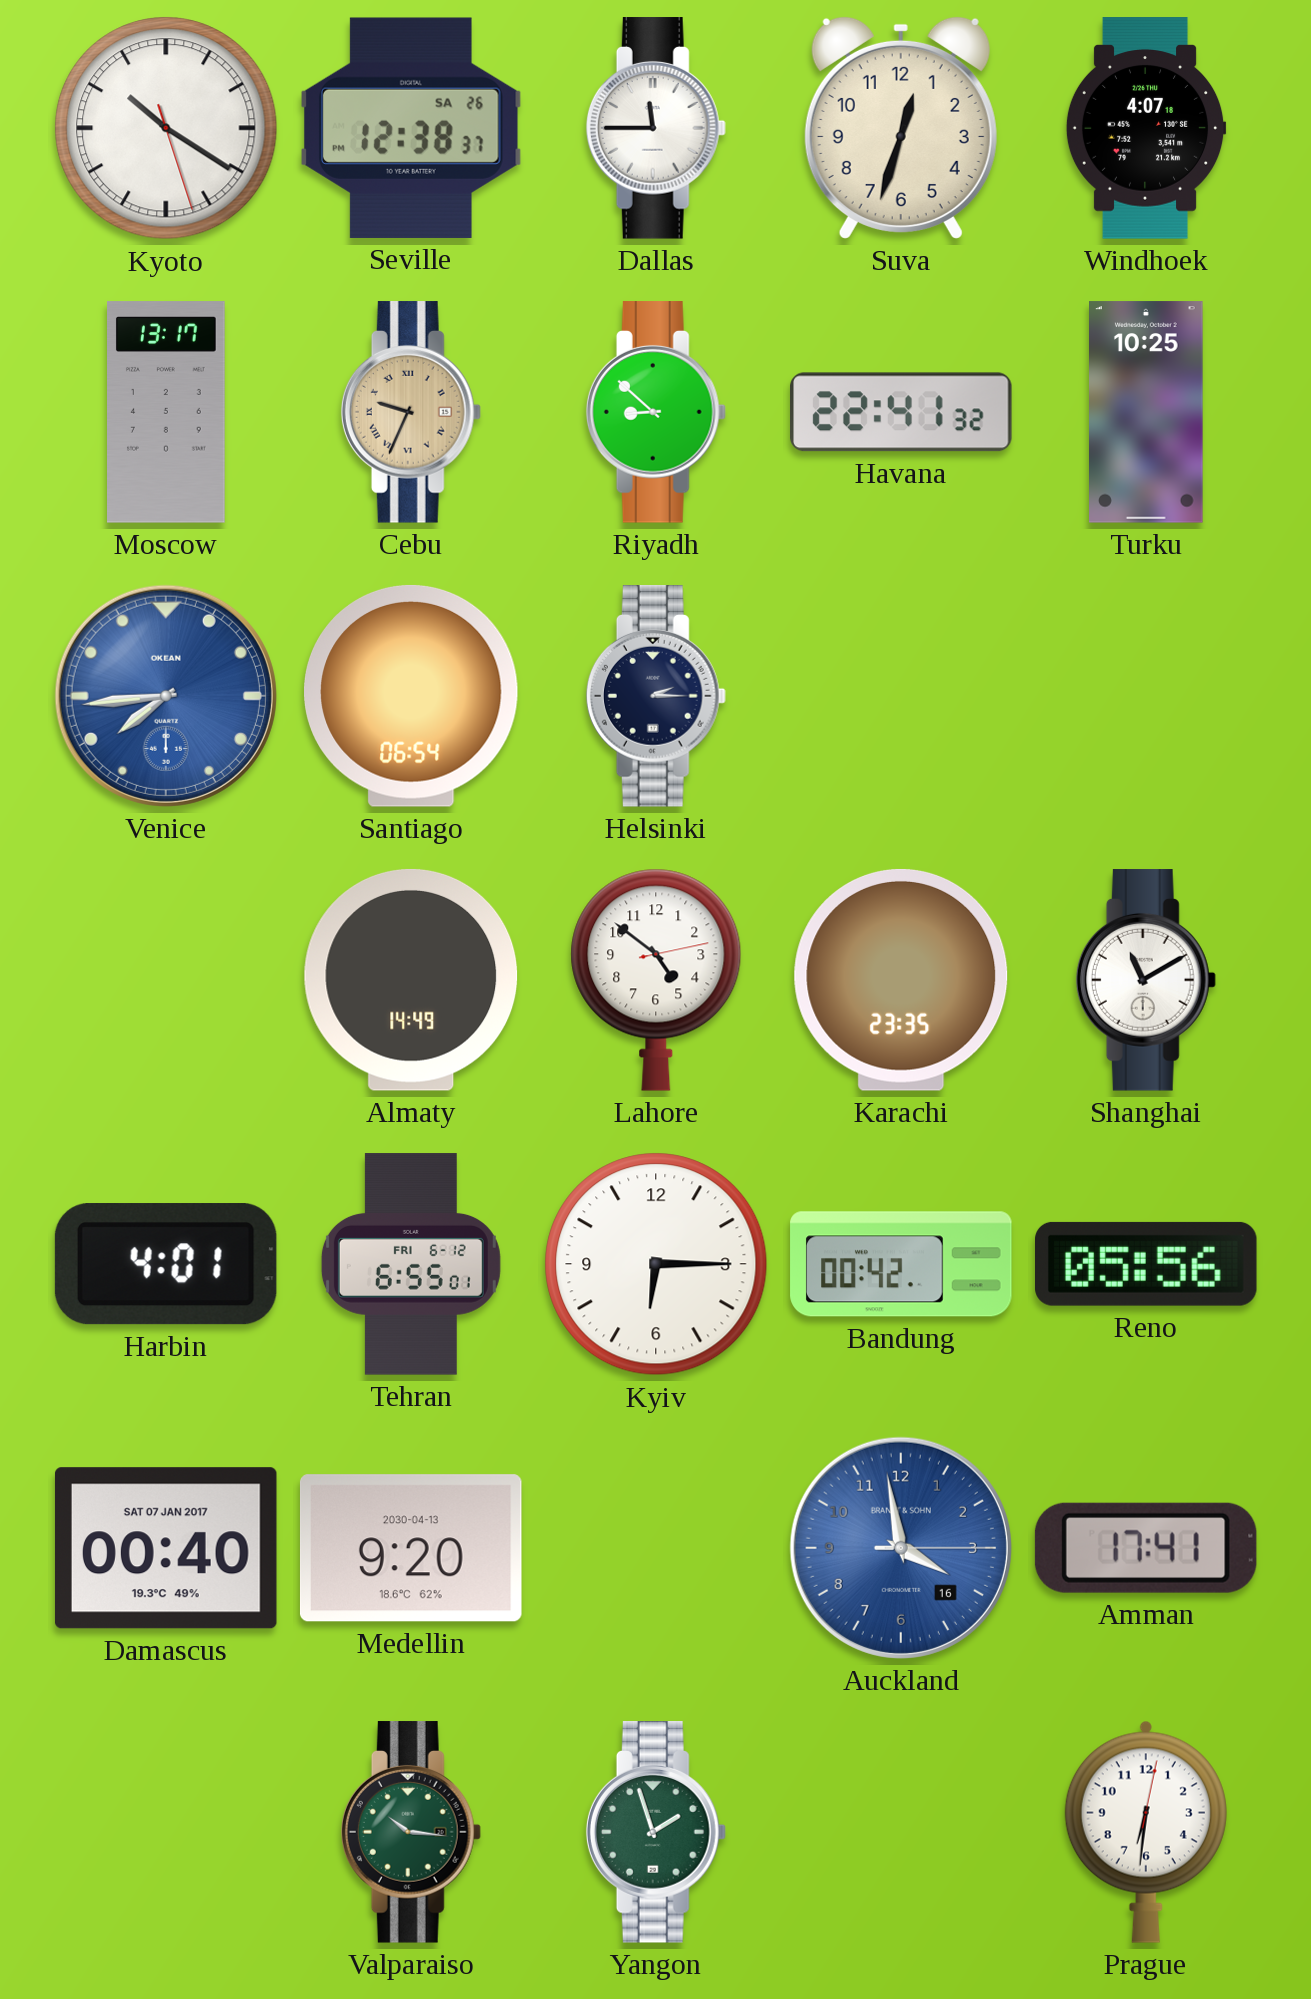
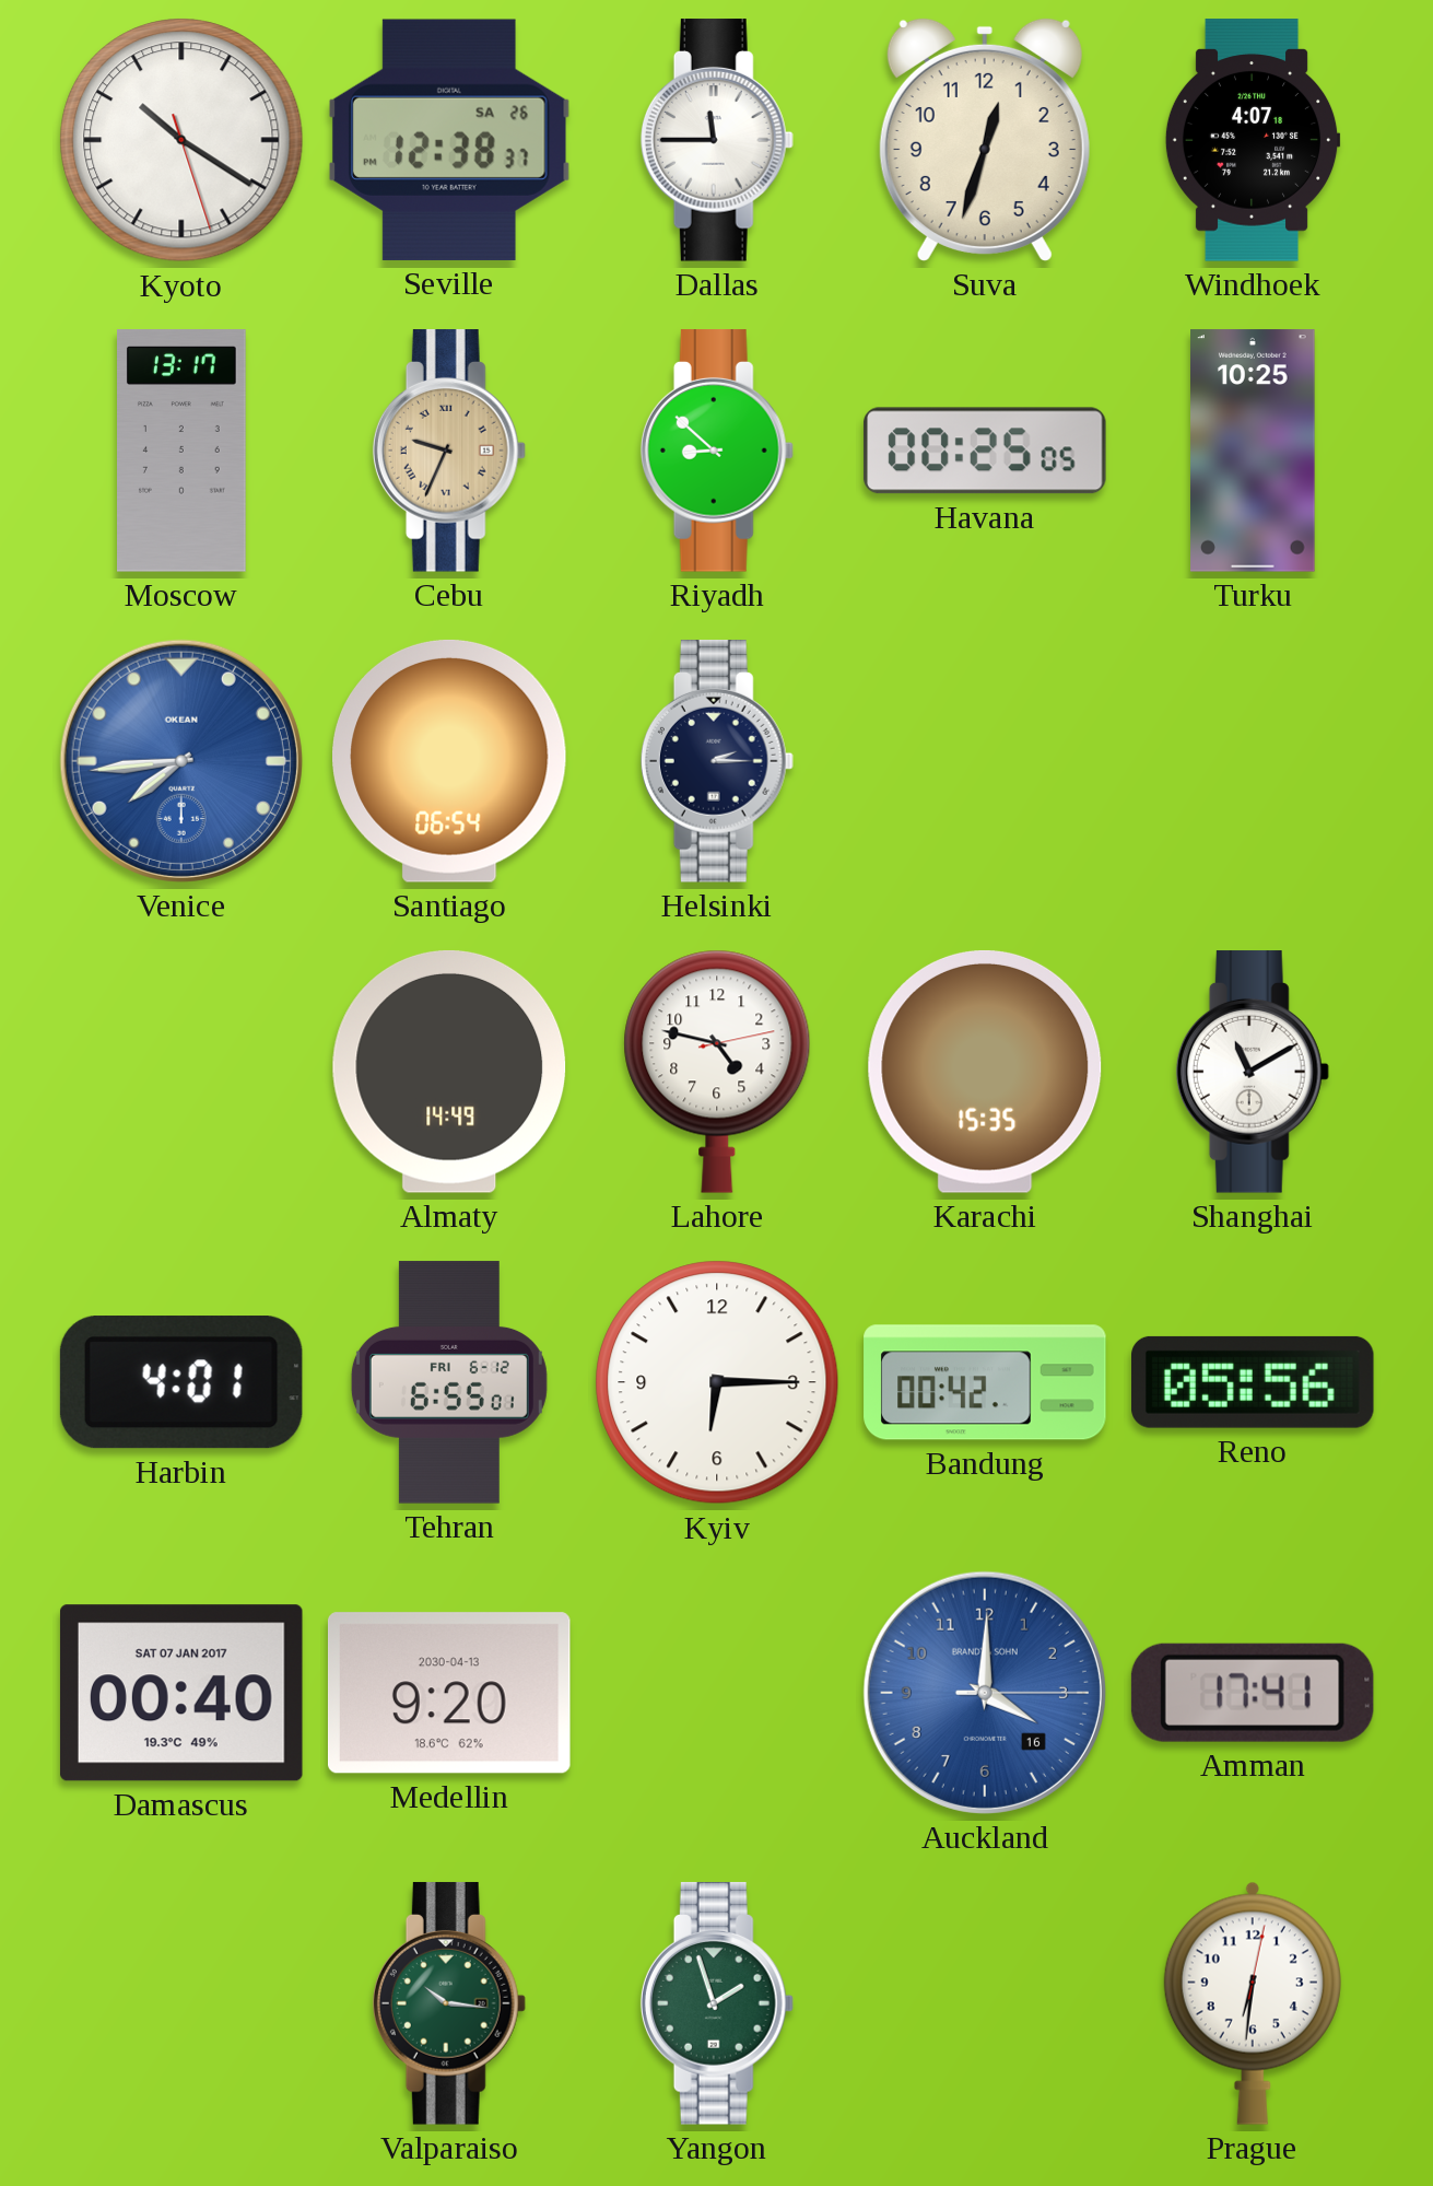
Havana: 22:41 -> 00:25 (985, 451)
Lahore: 4:51 -> 4:47 (717, 1072)
Karachi: 23:35 -> 15:35 (985, 1072)
Auckland: 3:58 -> 4:00 (985, 1693)
